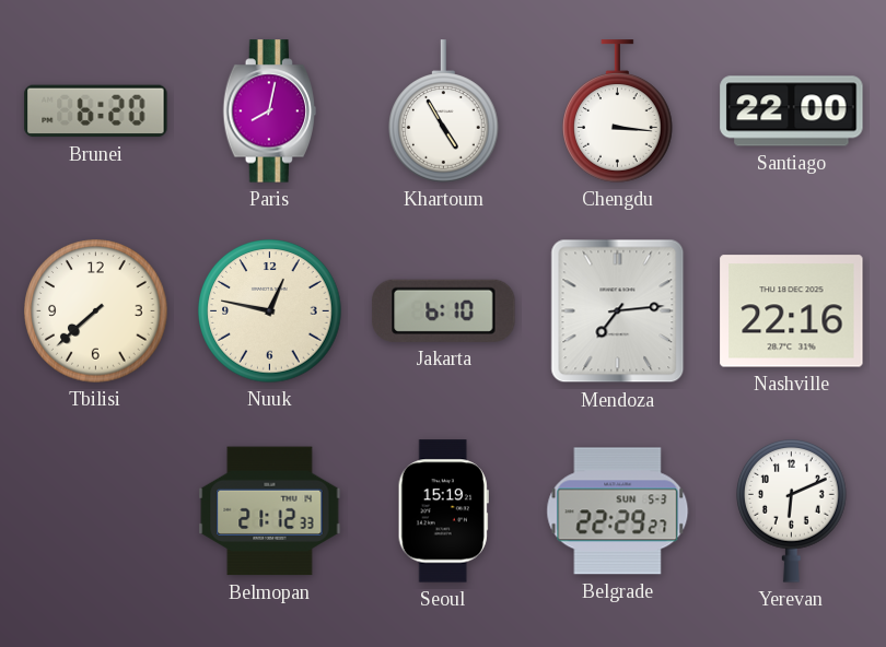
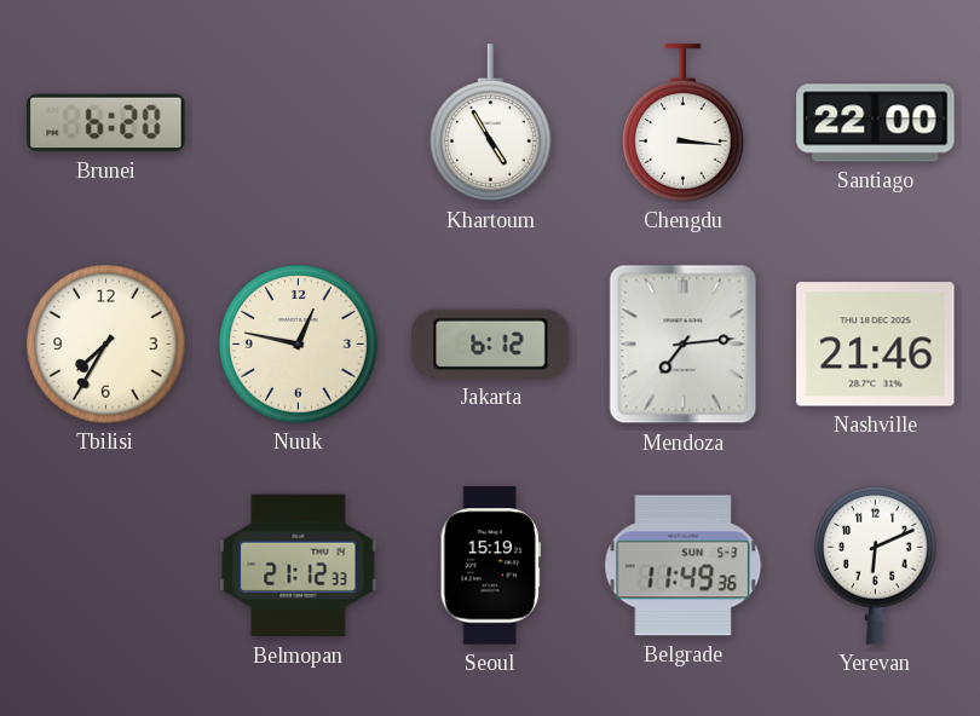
Paris: 8:02 -> none (270, 111)
Tbilisi: 7:38 -> 7:35 (106, 345)
Jakarta: 6:10 -> 6:12 (491, 343)
Nashville: 22:16 -> 21:46 (876, 345)
Belgrade: 22:29 -> 11:49 (684, 566)
